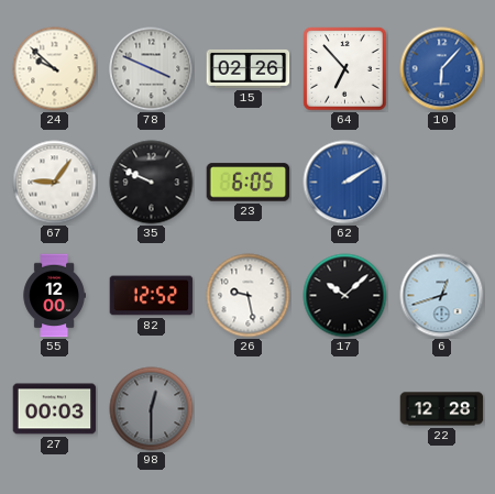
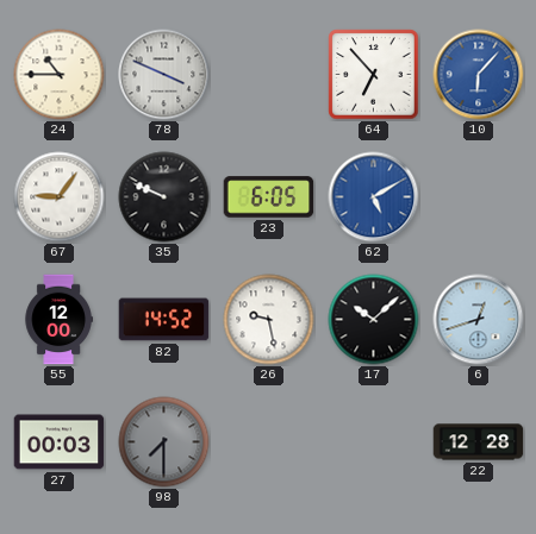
24: 9:52 -> 10:45 (60, 75)
15: 02:26 -> none (249, 68)
62: 2:10 -> 5:10 (374, 197)
82: 12:52 -> 14:52 (164, 320)
98: 12:30 -> 7:30 (164, 442)
